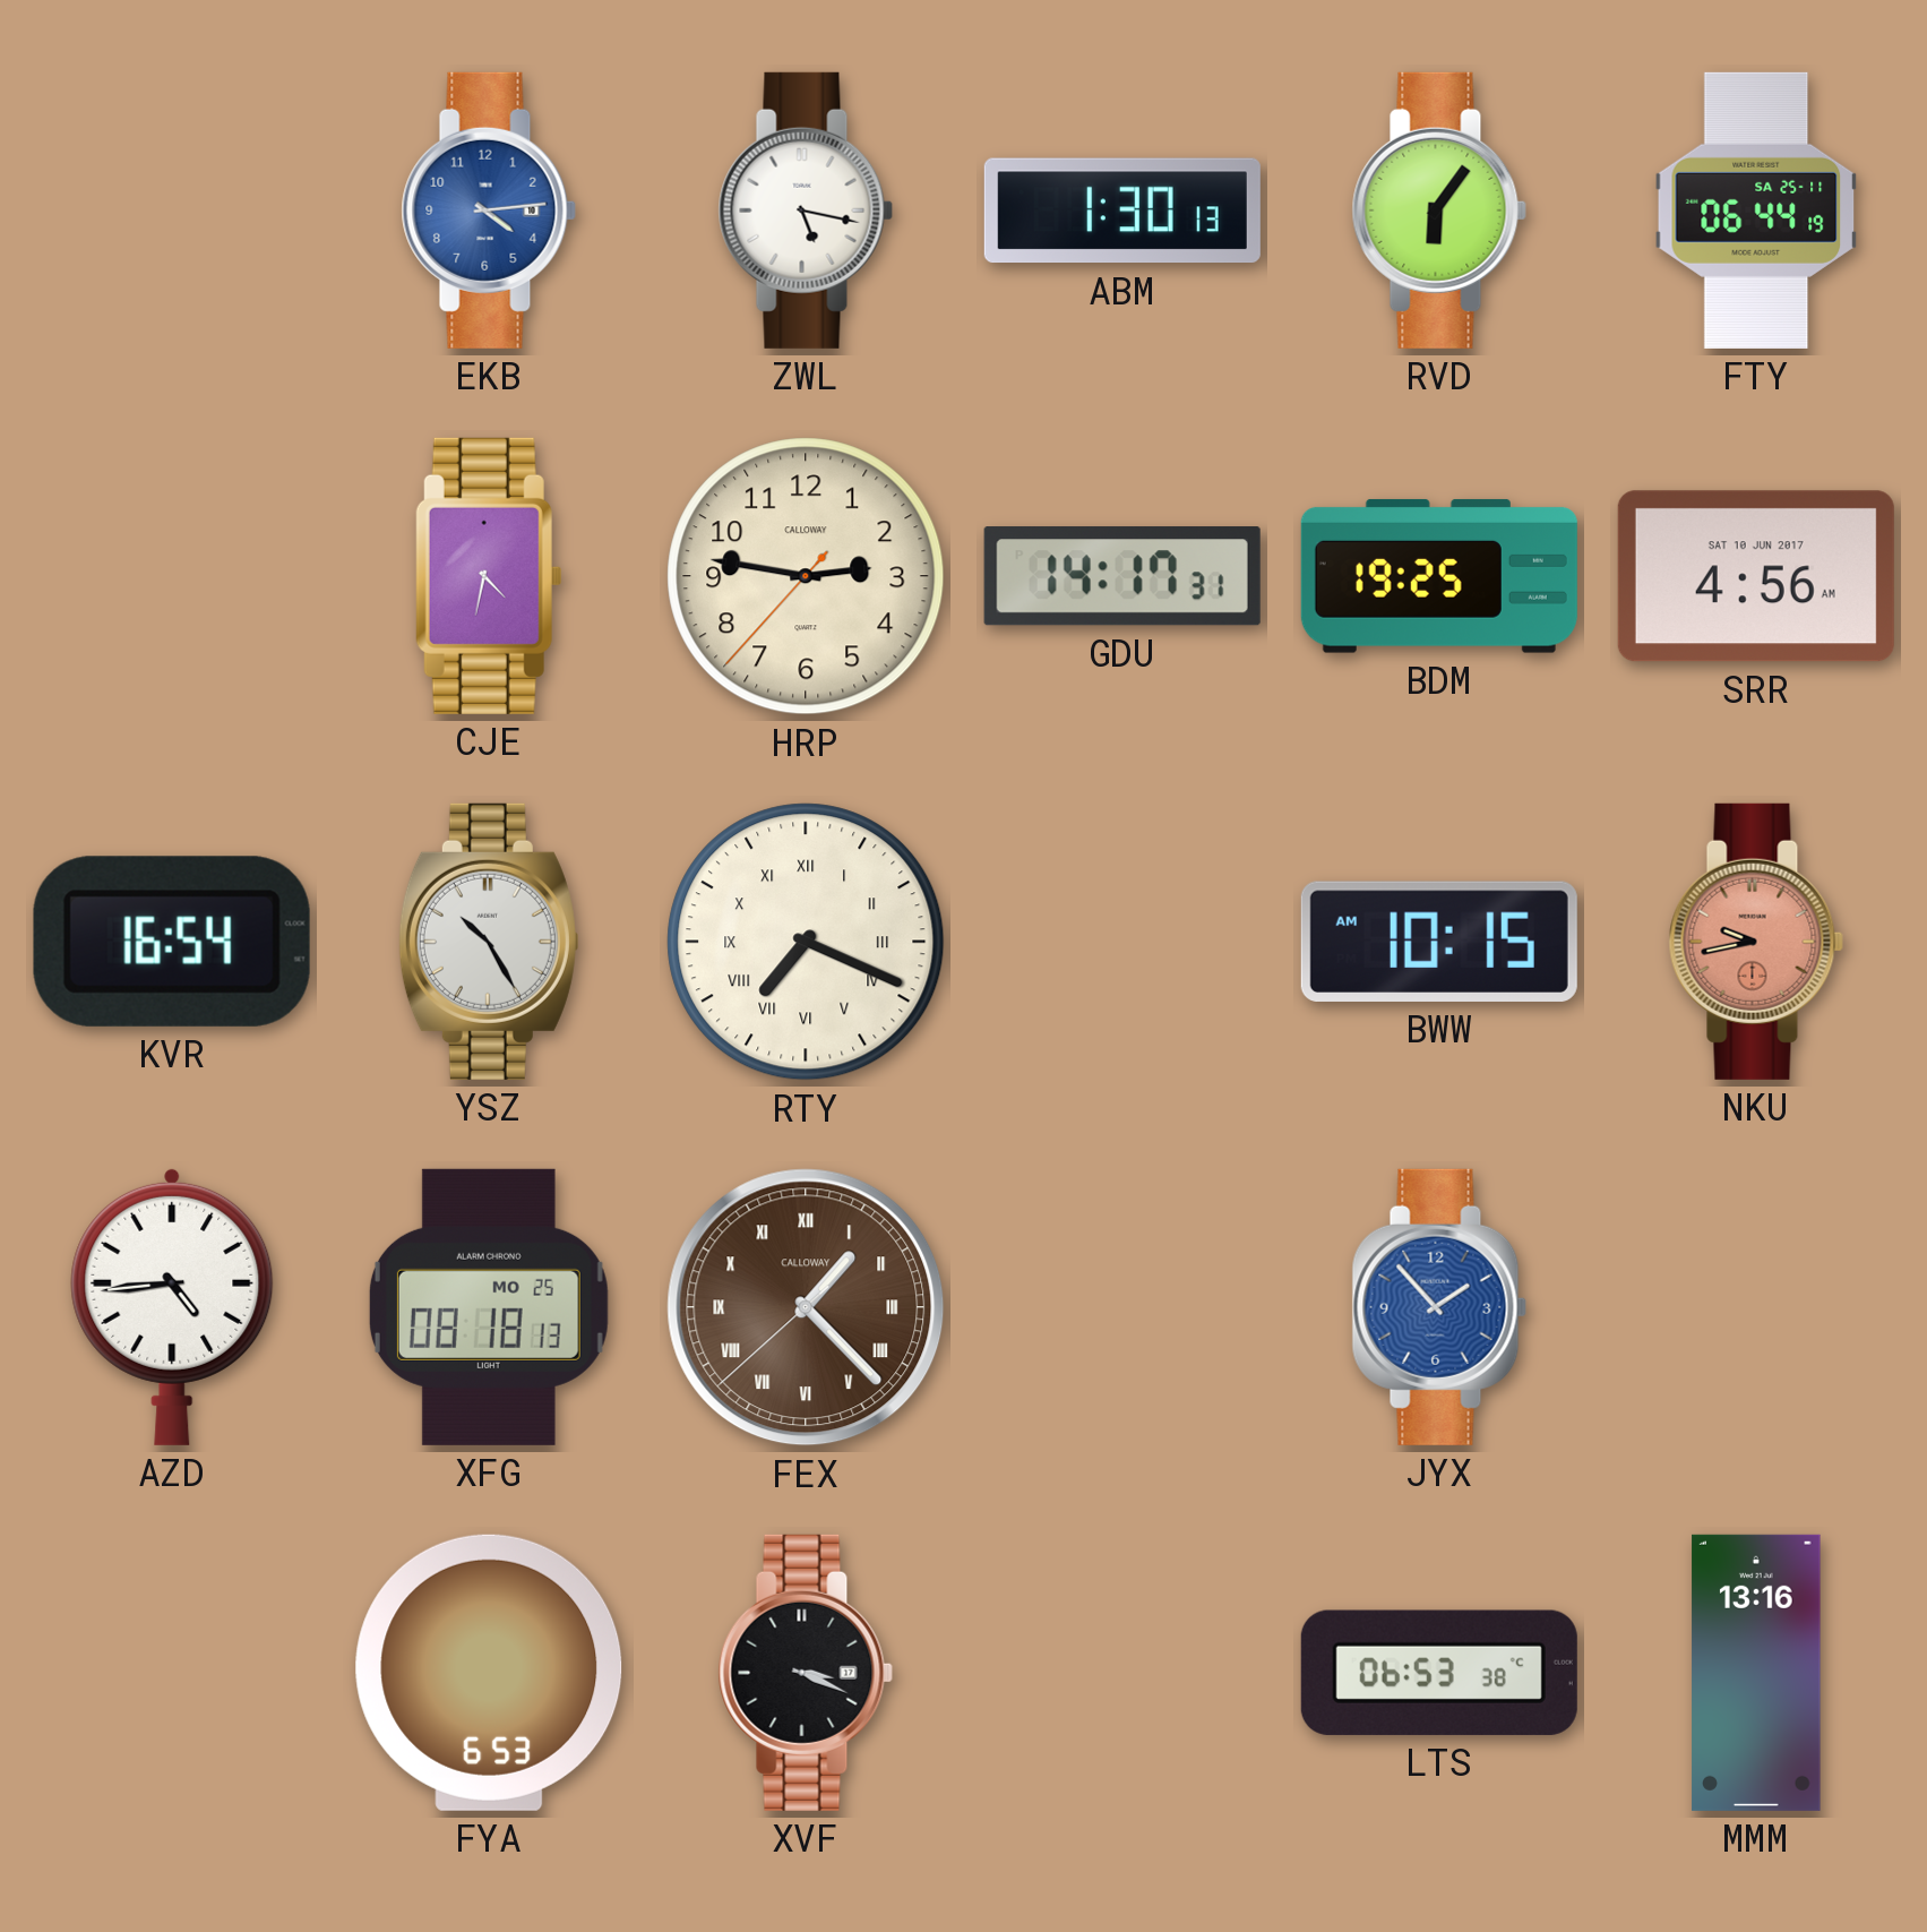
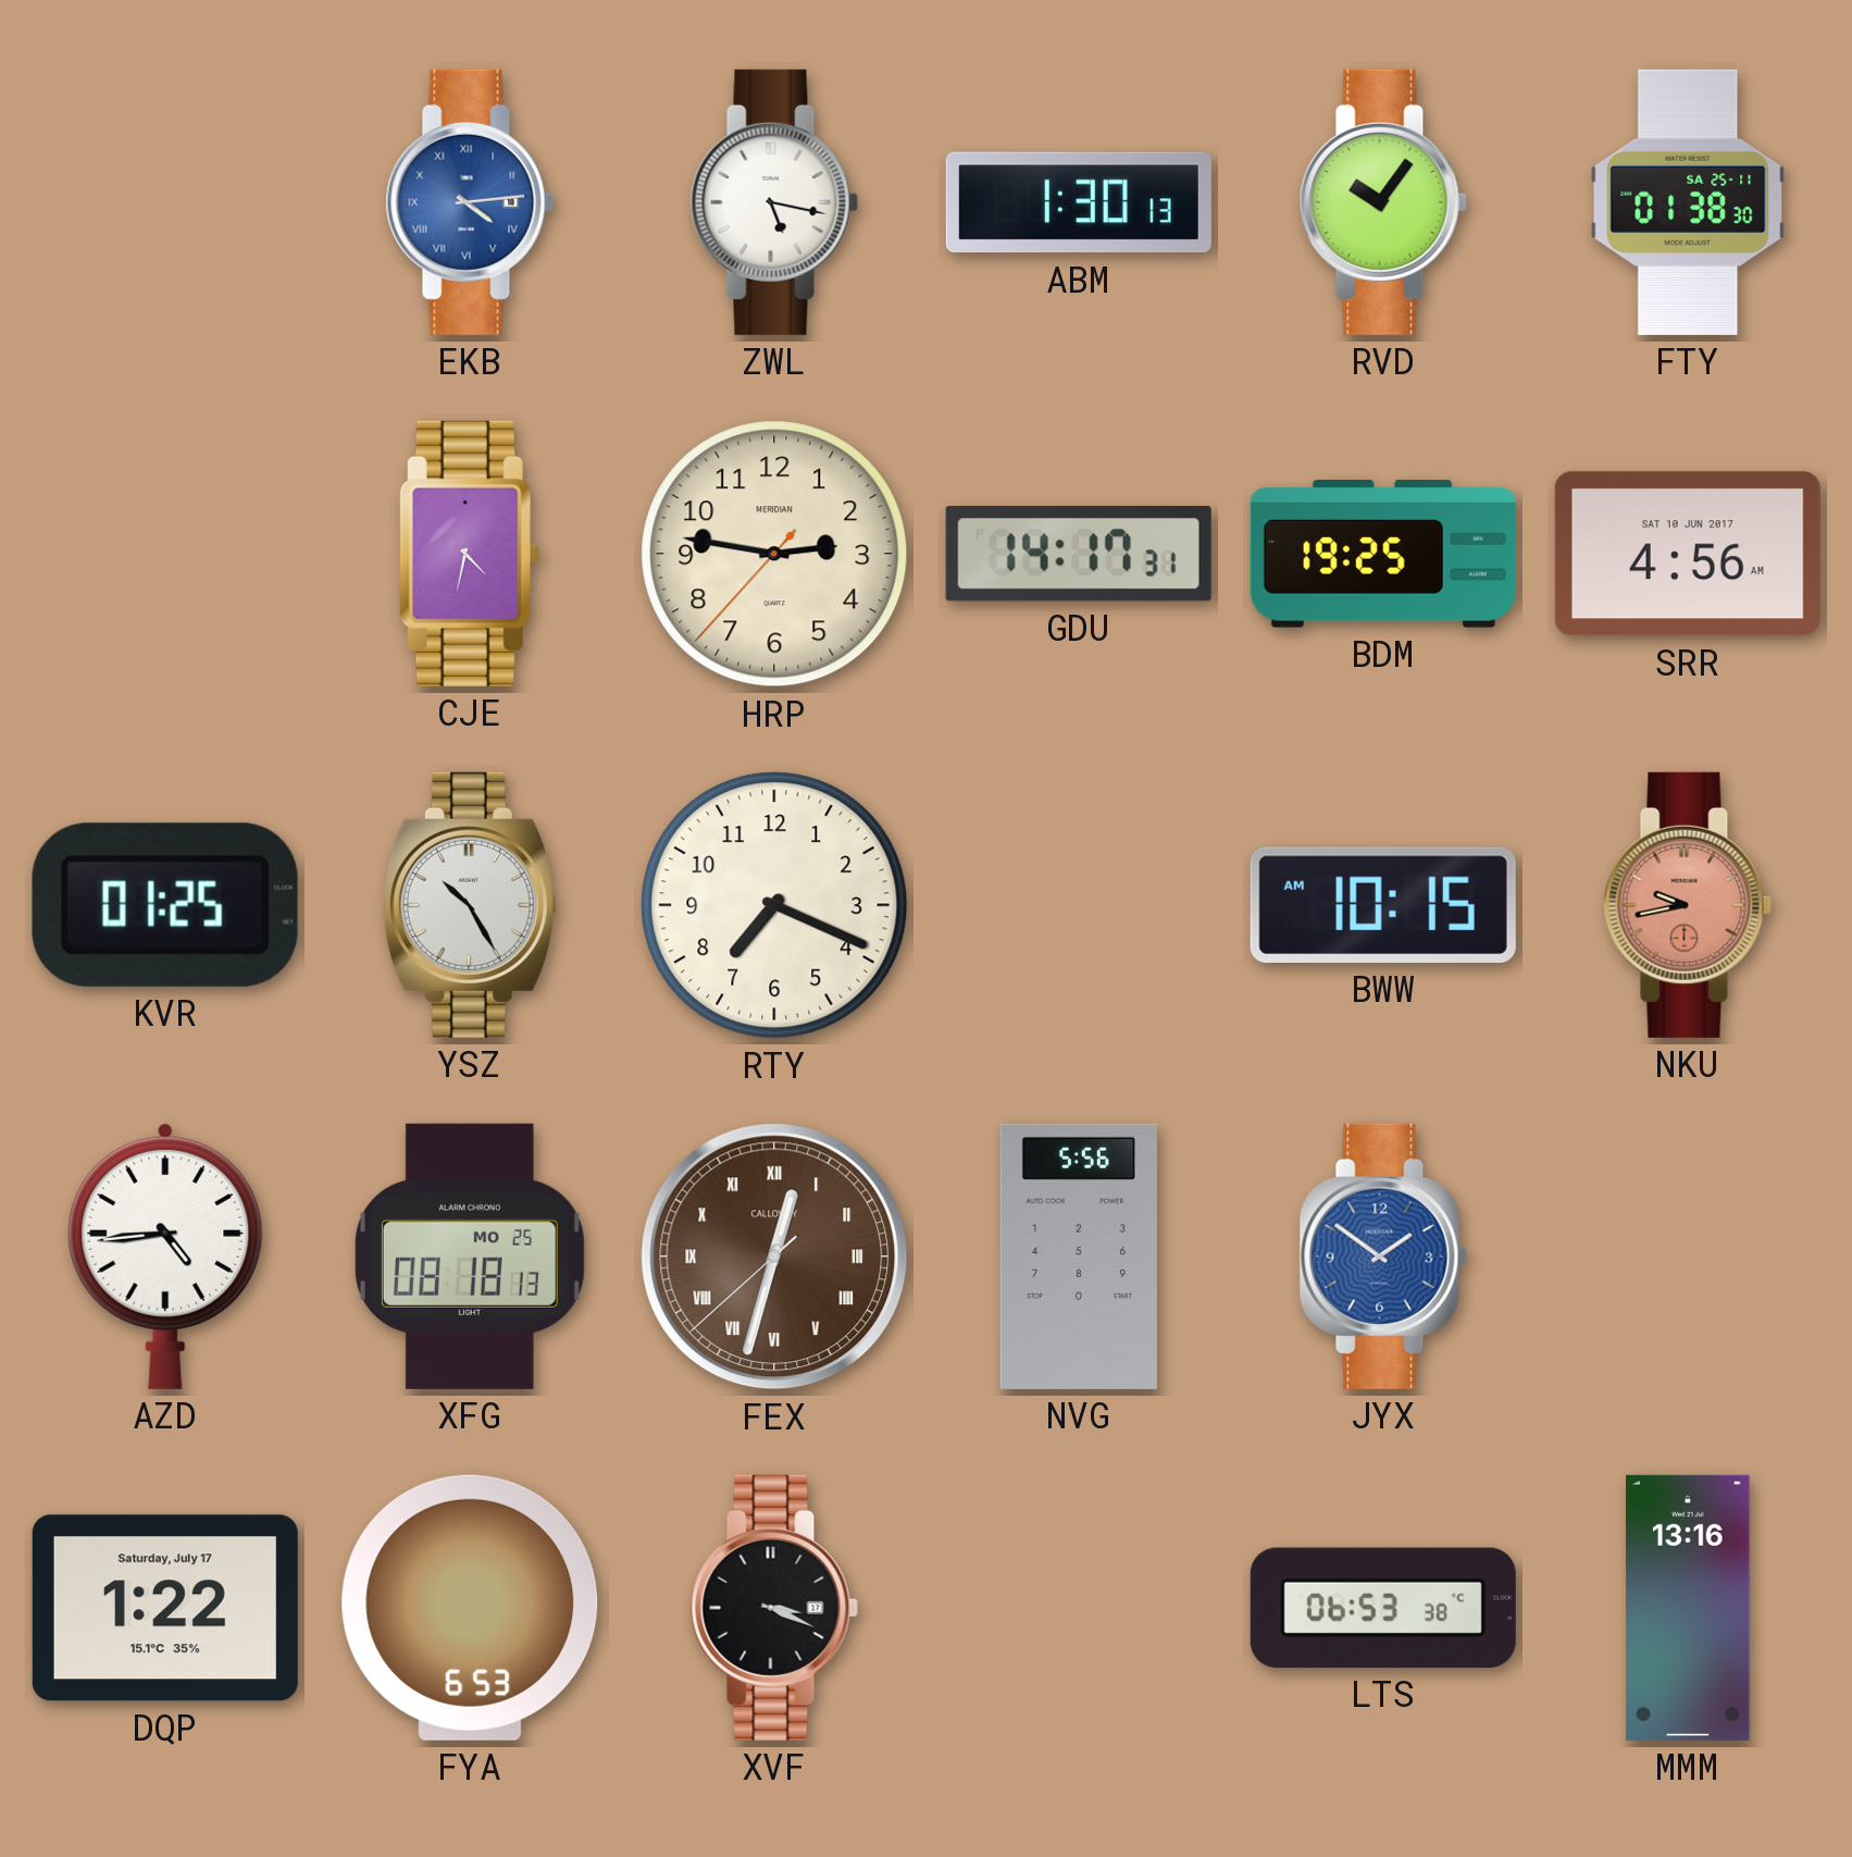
EKB numerals: Arabic -> Roman (470, 202)
RVD: 6:06 -> 10:06 (1383, 202)
FTY: 06:44 -> 01:38 (1688, 202)
HRP brand: CALLOWAY -> MERIDIAN (774, 554)
KVR: 16:54 -> 01:25 (165, 905)
RTY numerals: Roman -> Arabic (774, 905)
FEX: 1:22 -> 12:32 (774, 1256)
NVG: none -> 5:56 (1079, 1256)
JYX: 1:53 -> 1:51 (1383, 1256)
DQP: none -> 1:22 (165, 1608)
